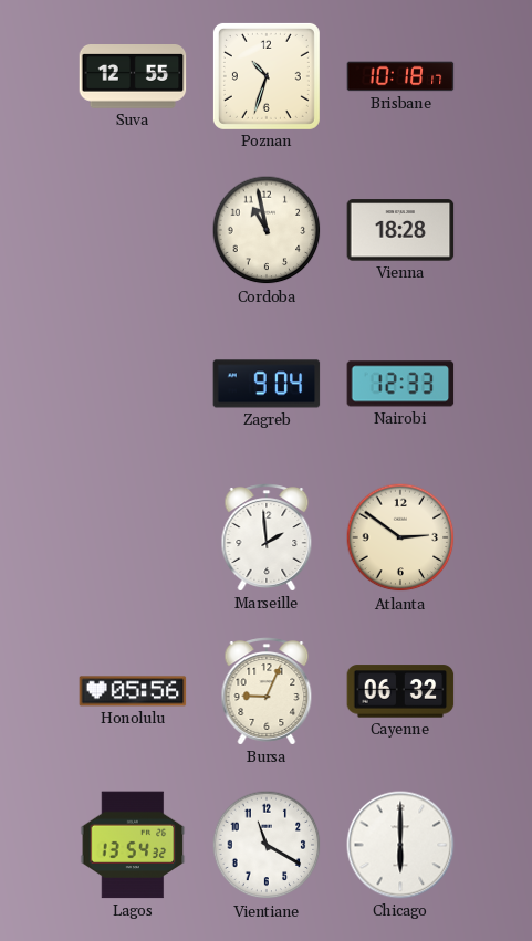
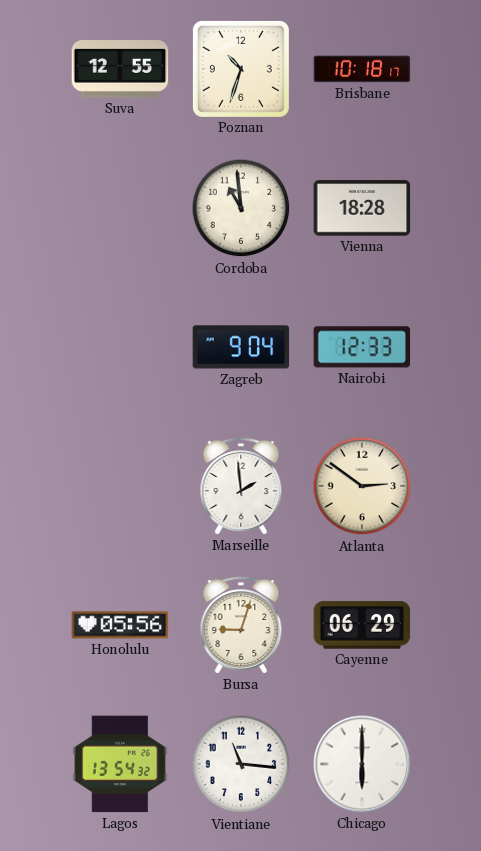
Cordoba: 10:58 -> 10:59 (241, 208)
Bursa: 9:04 -> 9:03 (241, 625)
Cayenne: 06:32 -> 06:29 (362, 625)
Vientiane: 11:20 -> 11:16 (241, 764)
